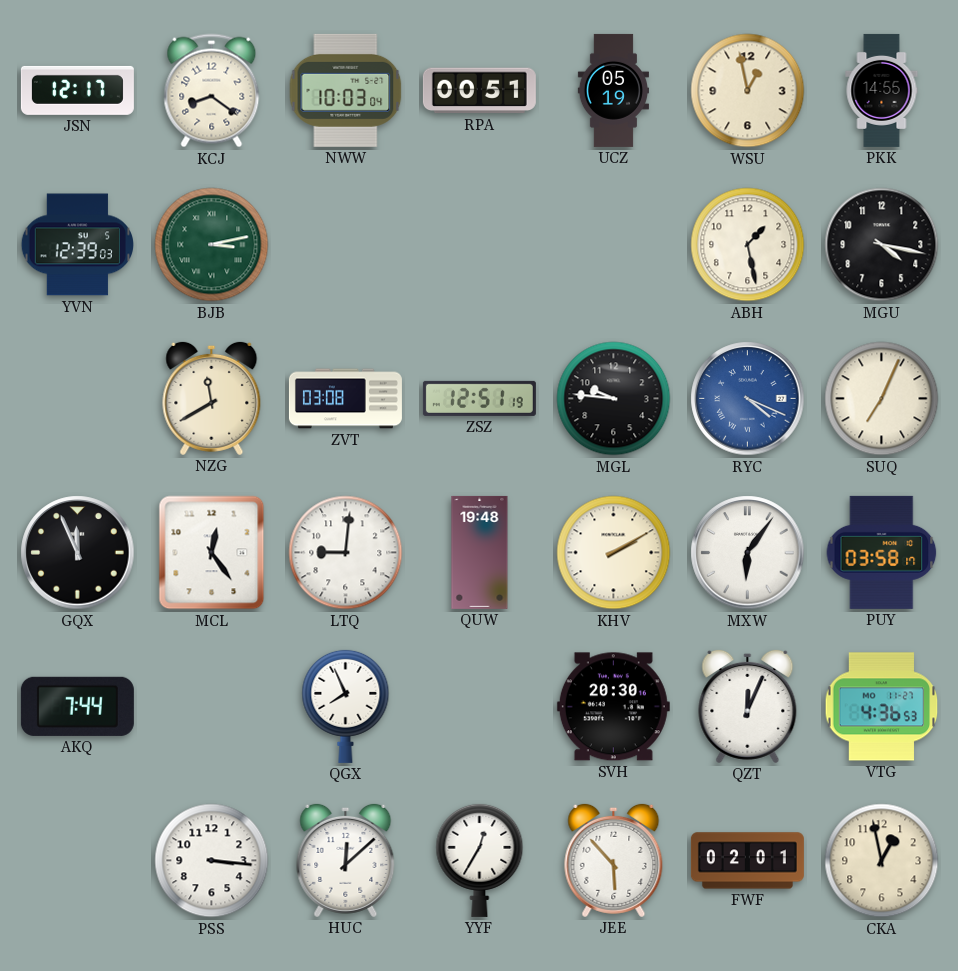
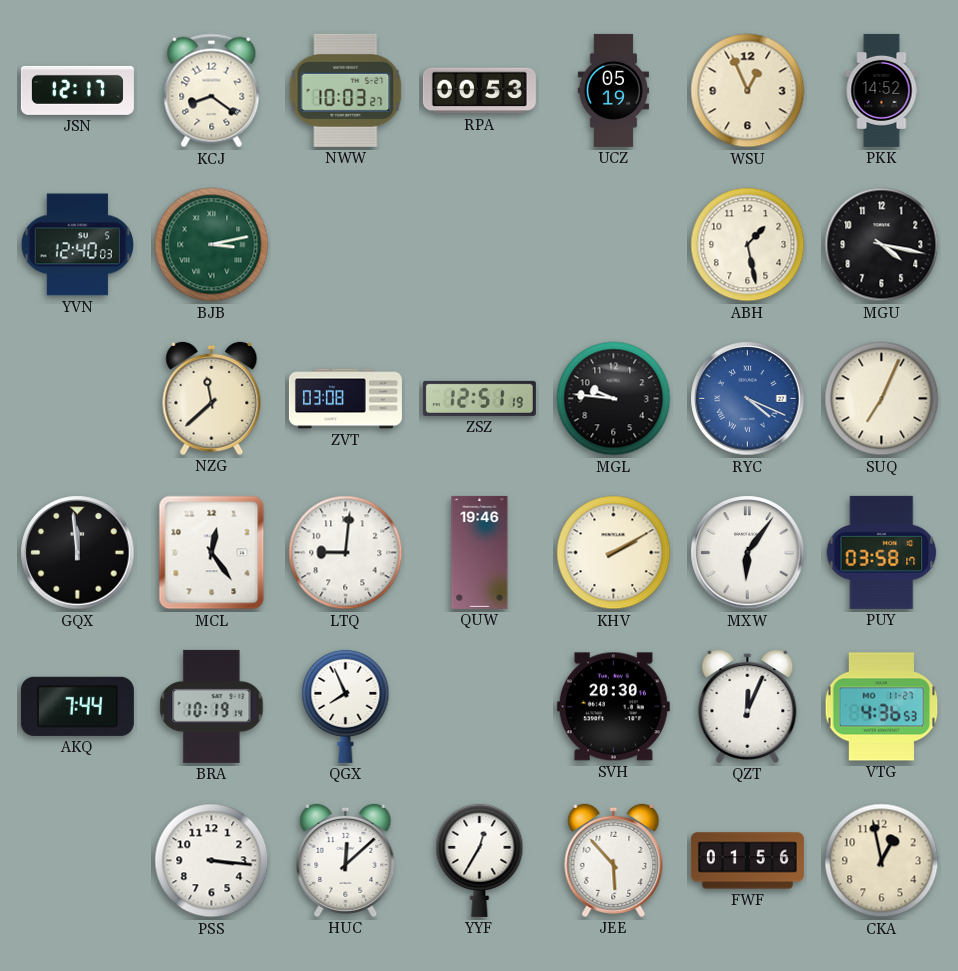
NWW: 10:03:04 -> 10:03:27 (346, 90)
RPA: 00:51 -> 00:53 (479, 91)
WSU: 12:58 -> 12:56 (748, 91)
PKK: 14:55 -> 14:52 (882, 90)
YVN: 12:39 -> 12:40 (77, 245)
NZG: 11:40 -> 11:38 (212, 398)
GQX: 11:56 -> 11:59 (78, 553)
QUW: 19:48 -> 19:46 (480, 552)
BRA: none -> 10:19 (212, 706)
FWF: 02:01 -> 01:56 (747, 861)
